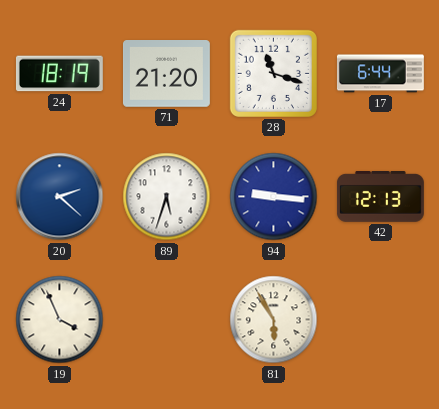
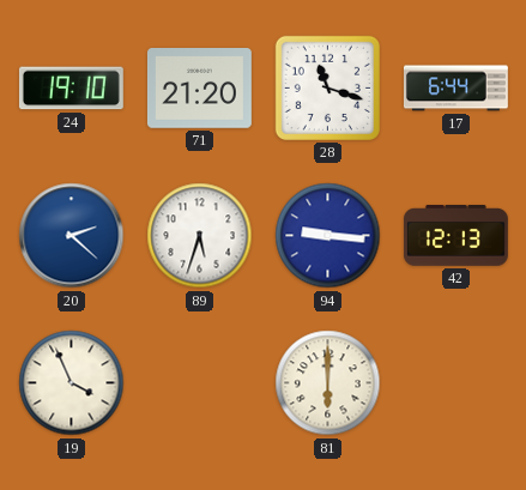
24: 18:19 -> 19:10 (71, 89)
81: 5:55 -> 6:00 (328, 383)
